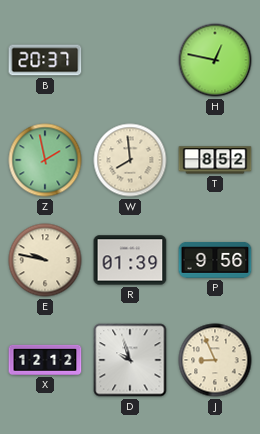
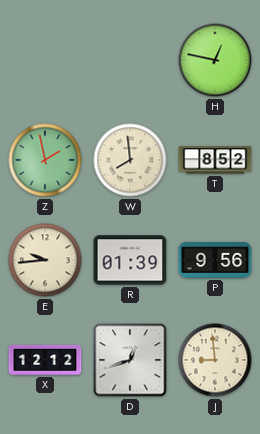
B: 20:37 -> none (45, 60)
E: 9:47 -> 9:44 (45, 260)
D: 9:57 -> 12:42 (130, 360)
J: 8:56 -> 8:59 (215, 360)
